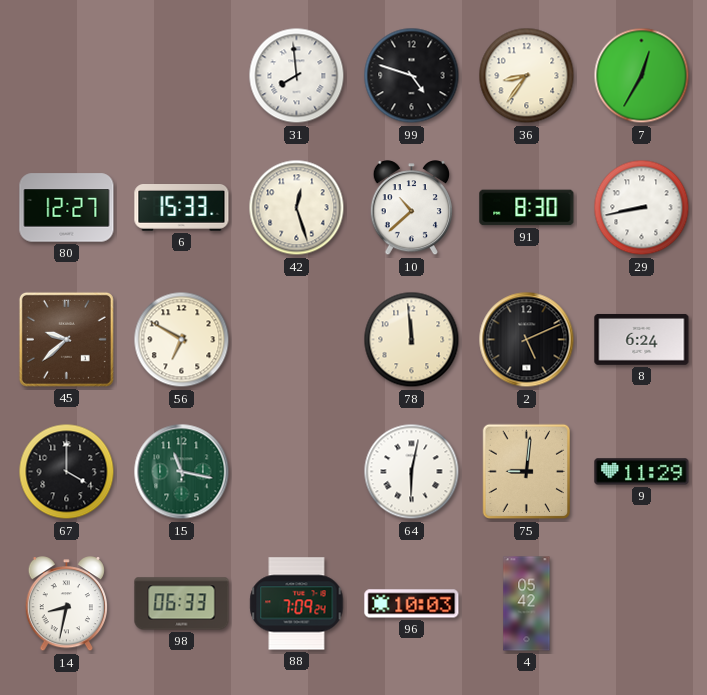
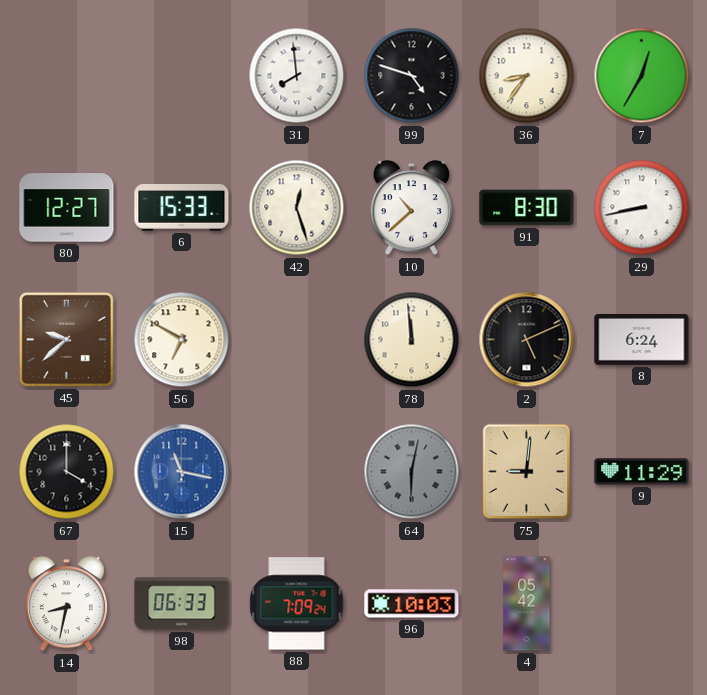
15 dial: green -> blue (182, 472)
64 dial: white -> grey (412, 472)
